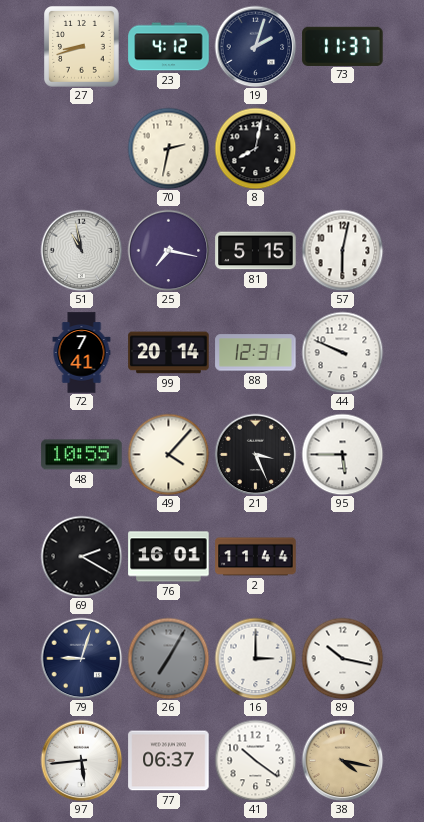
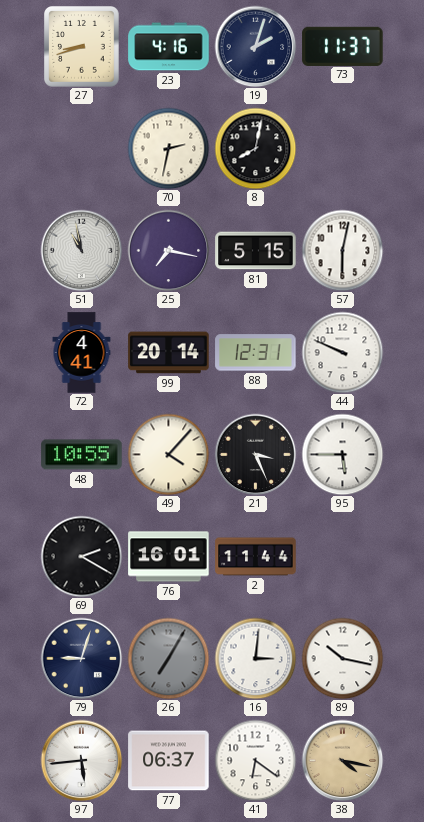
23: 4:12 -> 4:16 (169, 47)
72: 7:41 -> 4:41 (82, 353)
16: 3:00 -> 3:01 (255, 658)
41: 10:21 -> 6:21 (255, 760)
